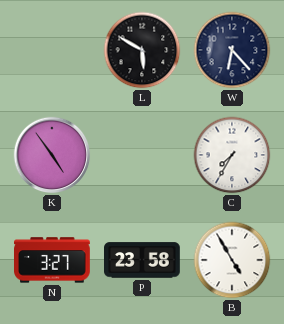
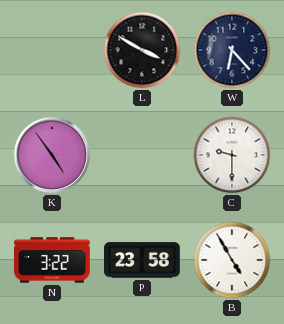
L: 5:50 -> 3:50 (142, 50)
C: 7:35 -> 9:30 (232, 155)
N: 3:27 -> 3:22 (53, 260)
